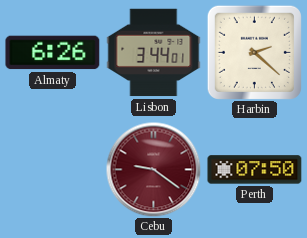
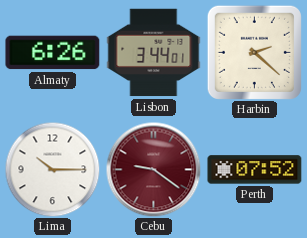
Lima: none -> 10:15 (52, 169)
Perth: 07:50 -> 07:52 (255, 170)
